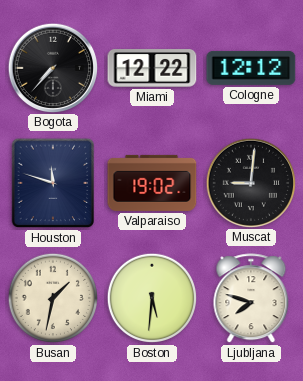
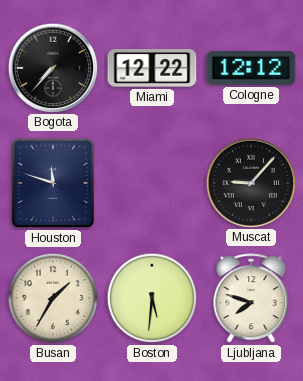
Valparaiso: 19:02 -> none (152, 183)
Muscat: 9:01 -> 9:07 (250, 182)
Busan: 1:32 -> 1:35 (53, 298)
